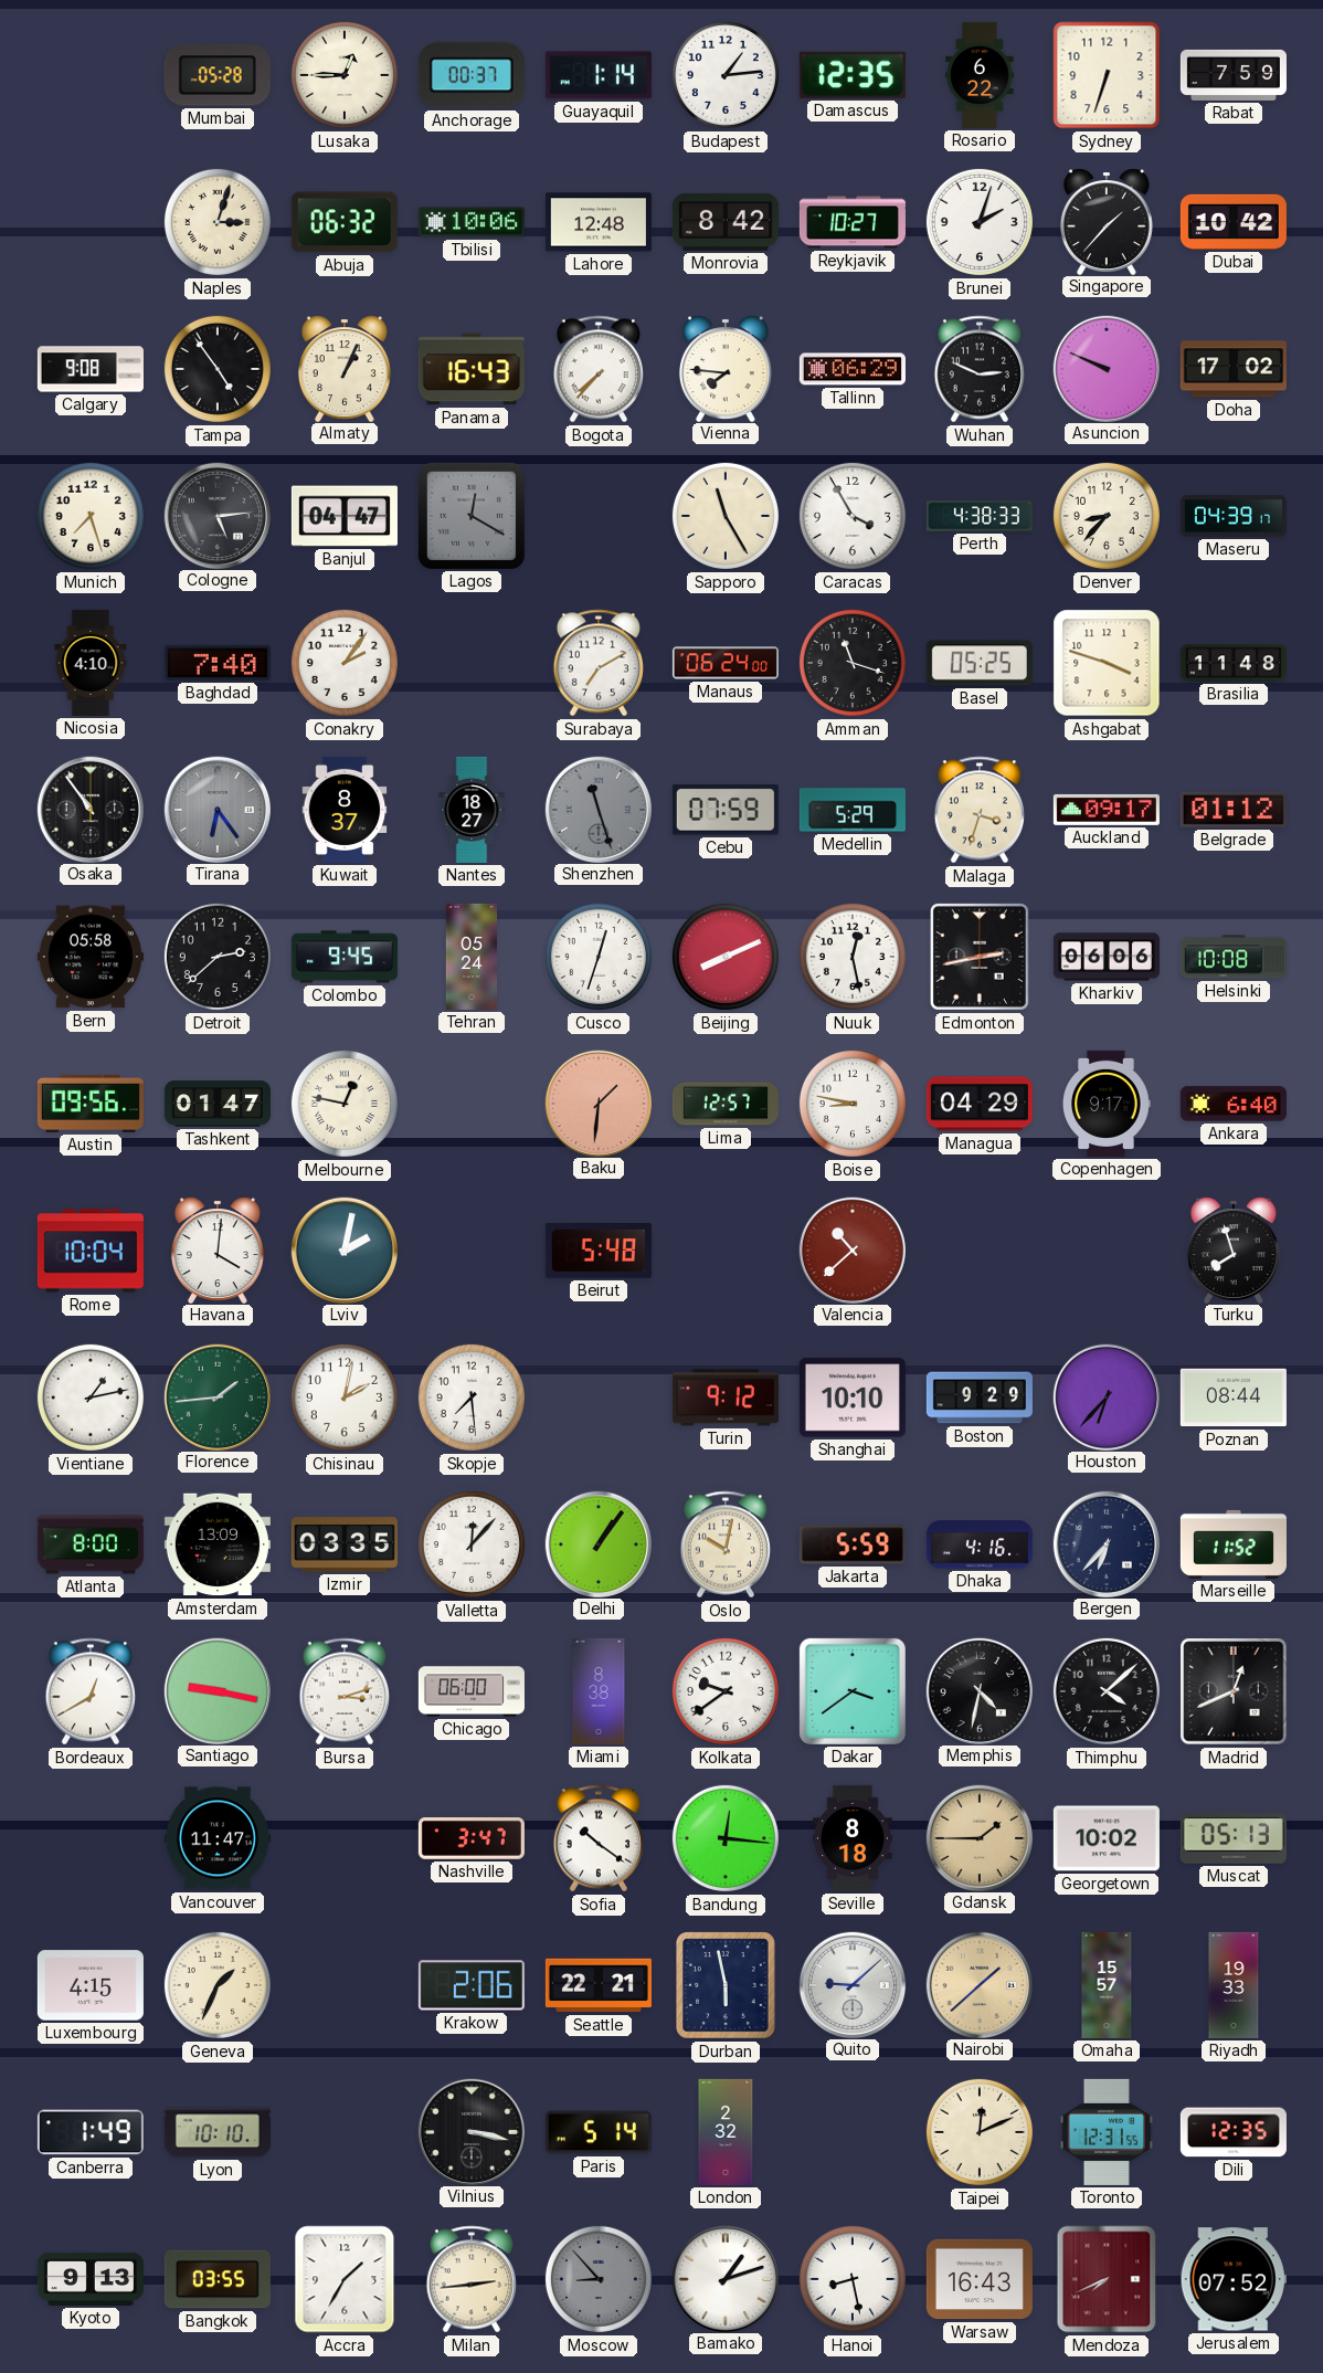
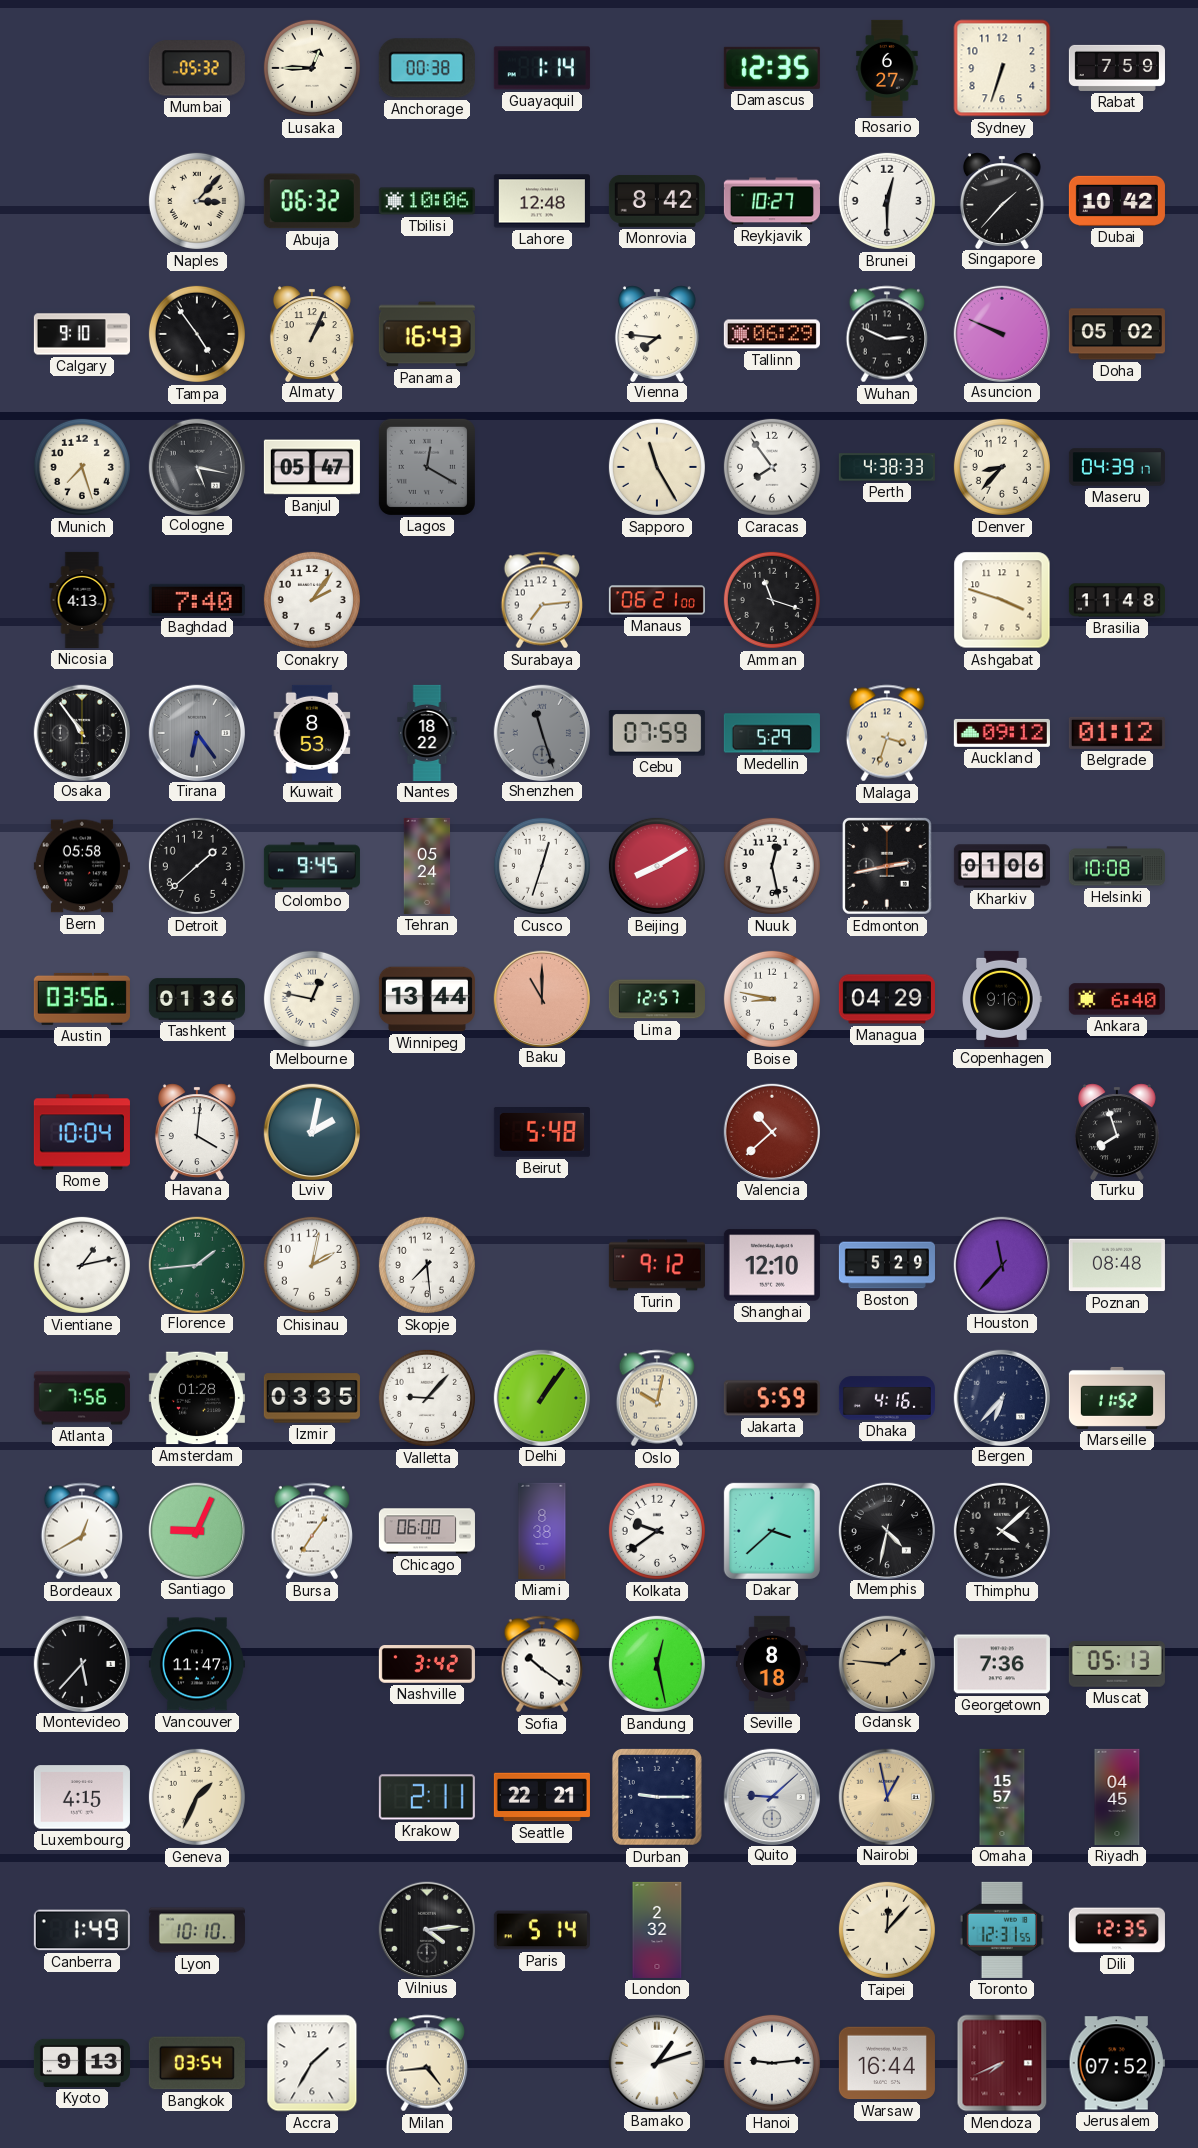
Mumbai: 05:28 -> 05:32 (197, 68)
Anchorage: 00:37 -> 00:38 (427, 68)
Budapest: 1:14 -> none (726, 75)
Rosario: 6:22 -> 6:27 (887, 68)
Naples: 3:03 -> 3:07 (197, 201)
Brunei: 2:03 -> 12:30 (887, 201)
Calgary: 9:08 -> 9:10 (82, 334)
Bogota: 7:37 -> none (597, 369)
Doha: 17:02 -> 05:02 (1117, 334)
Cologne: 5:14 -> 5:17 (196, 466)
Banjul: 04:47 -> 05:47 (312, 467)
Caracas: 3:55 -> 7:54 (772, 467)
Nicosia: 4:10 -> 4:13 (82, 600)
Surabaya: 7:10 -> 7:14 (541, 600)
Manaus: 06:24 -> 06:21 (657, 600)
Basel: 05:25 -> none (980, 663)
Kuwait: 8:37 -> 8:53 (312, 733)
Nantes: 18:27 -> 18:22 (427, 733)
Auckland: 09:17 -> 09:12 (1002, 733)
Detroit: 2:38 -> 1:38 (197, 866)
Beijing: 8:11 -> 8:10 (657, 866)
Kharkiv: 06:06 -> 01:06 (1002, 866)
Austin: 09:56 -> 03:56 (82, 999)
Tashkent: 01:47 -> 01:36 (197, 999)
Winnipeg: none -> 13:44 (427, 999)
Baku: 1:31 -> 11:00 (541, 998)
Copenhagen: 9:17 -> 9:16 (1002, 999)
Shanghai: 10:10 -> 12:10 (772, 1265)
Boston: 9:29 -> 5:29 (887, 1265)
Houston: 6:37 -> 11:37 (1001, 1264)
Poznan: 08:44 -> 08:48 (1117, 1265)
Atlanta: 8:00 -> 7:56 (82, 1398)
Amsterdam: 13:09 -> 01:28 (197, 1398)
Valletta: 12:07 -> 9:07 (427, 1398)
Santiago: 9:17 -> 9:04 (196, 1530)
Bursa: 3:12 -> 7:06 (311, 1531)
Dakar: 3:39 -> 3:38 (772, 1531)
Madrid: 12:41 -> none (1234, 1691)
Montevideo: none -> 5:37 (81, 1663)
Nashville: 3:47 -> 3:42 (427, 1664)
Bandung: 12:16 -> 12:28 (657, 1664)
Gdansk: 1:45 -> 1:46 (886, 1663)
Georgetown: 10:02 -> 7:36 (1002, 1664)
Krakow: 2:06 -> 2:11 (427, 1797)
Durban: 5:58 -> 9:15 (658, 1798)
Nairobi: 1:38 -> 12:58 (886, 1796)
Riyadh: 19:33 -> 04:45 (1117, 1797)
Vilnius: 3:17 -> 4:14 (426, 1929)
Taipei: 12:11 -> 12:07 (887, 1930)
Bangkok: 03:55 -> 03:54 (197, 2063)
Milan: 2:44 -> 4:44 (426, 2063)
Moscow: 8:53 -> none (599, 2279)
Hanoi: 8:28 -> 9:14 (772, 2063)
Warsaw: 16:43 -> 16:44 (887, 2063)
